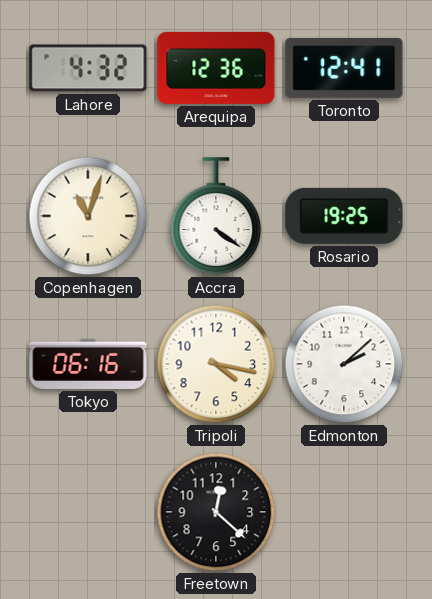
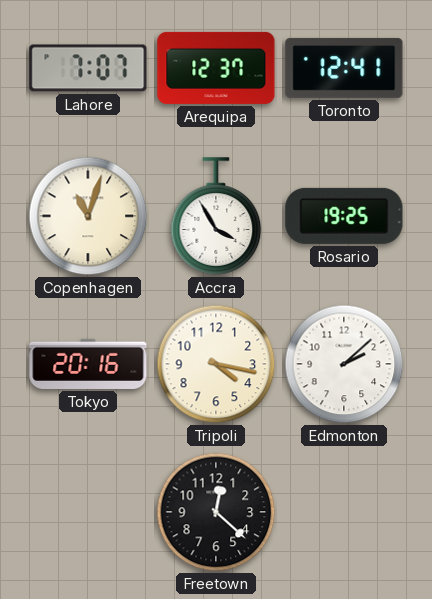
Lahore: 4:32 -> 7:07 (88, 68)
Arequipa: 12:36 -> 12:37 (216, 68)
Accra: 4:21 -> 3:55 (216, 216)
Tokyo: 06:16 -> 20:16 (88, 364)
